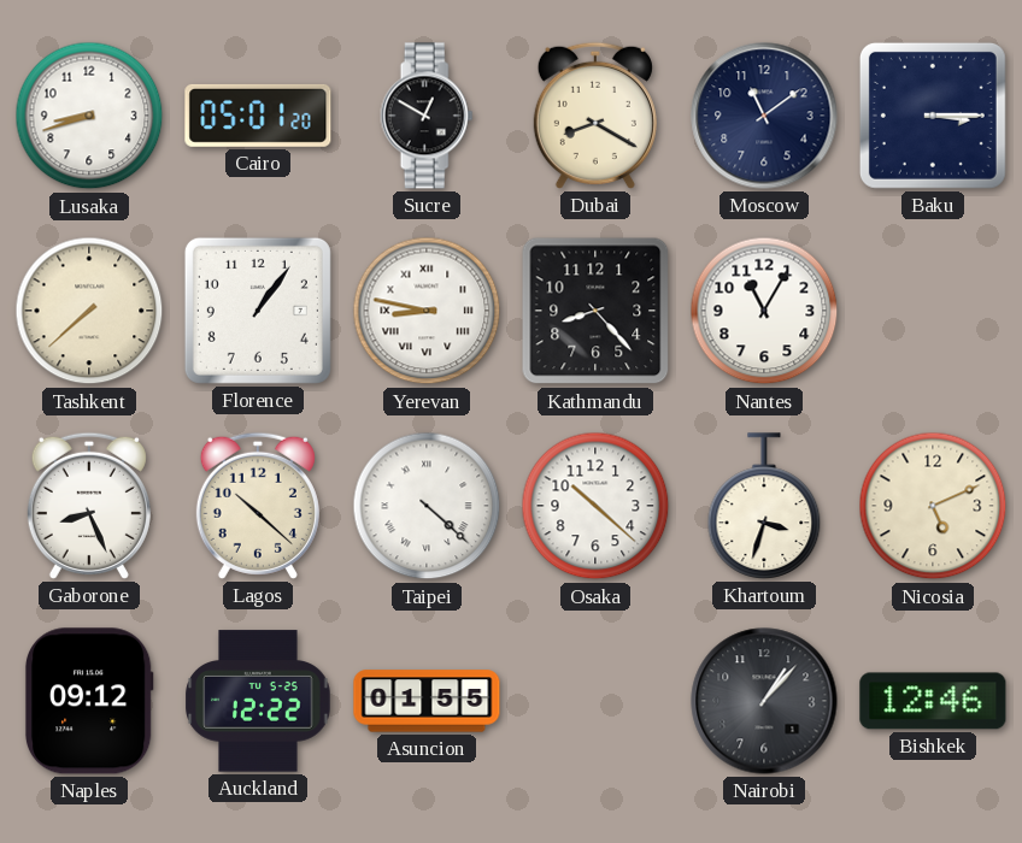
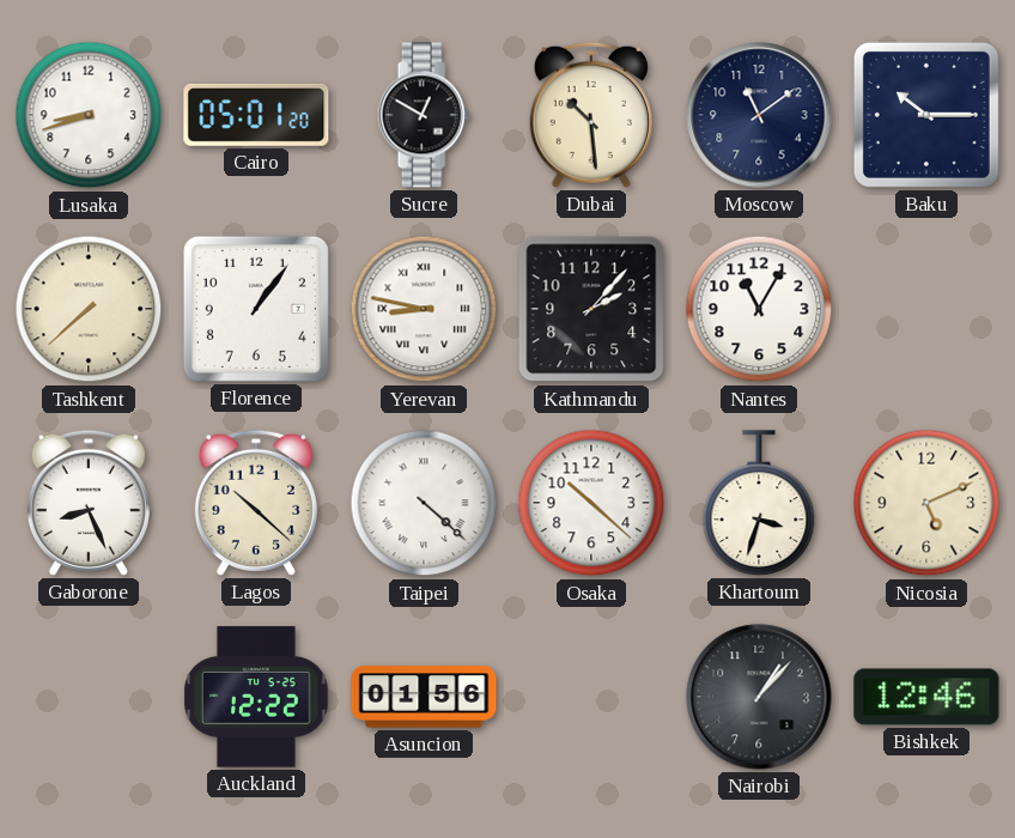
Dubai: 8:20 -> 10:29 (591, 115)
Baku: 3:15 -> 10:15 (926, 115)
Kathmandu: 8:23 -> 2:07 (591, 309)
Naples: 09:12 -> none (89, 701)
Asuncion: 01:55 -> 01:56 (424, 697)
